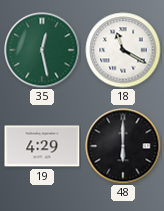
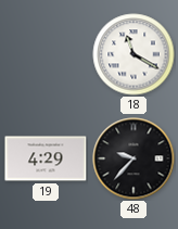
35: 12:28 -> none (42, 50)
48: 6:00 -> 9:37 (133, 158)
